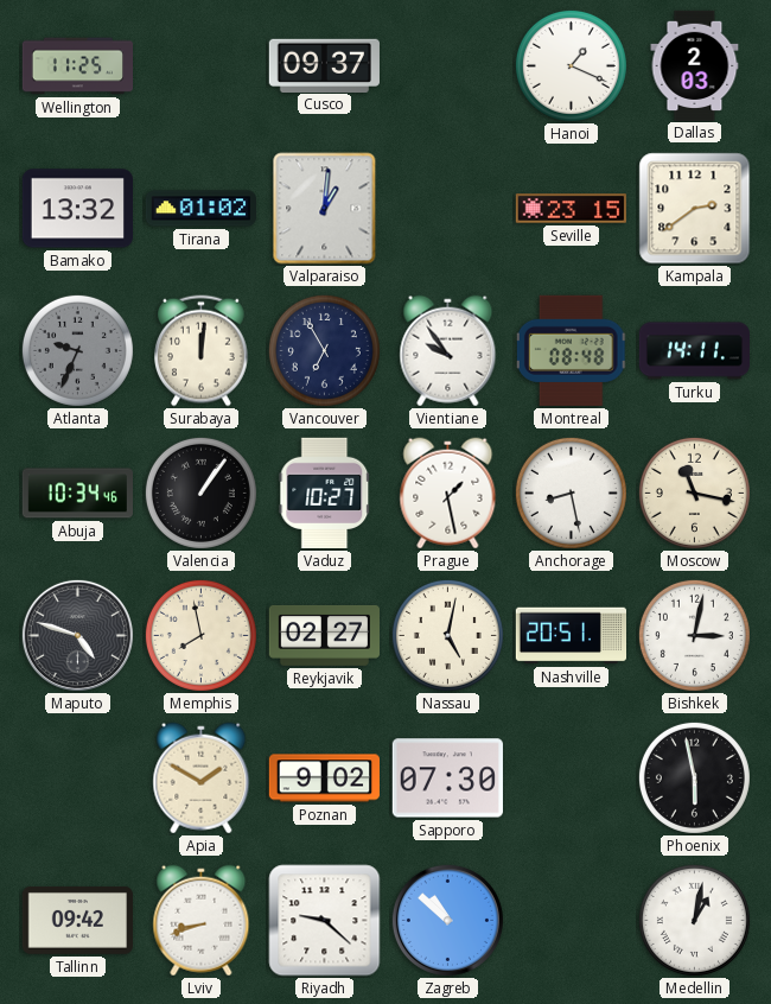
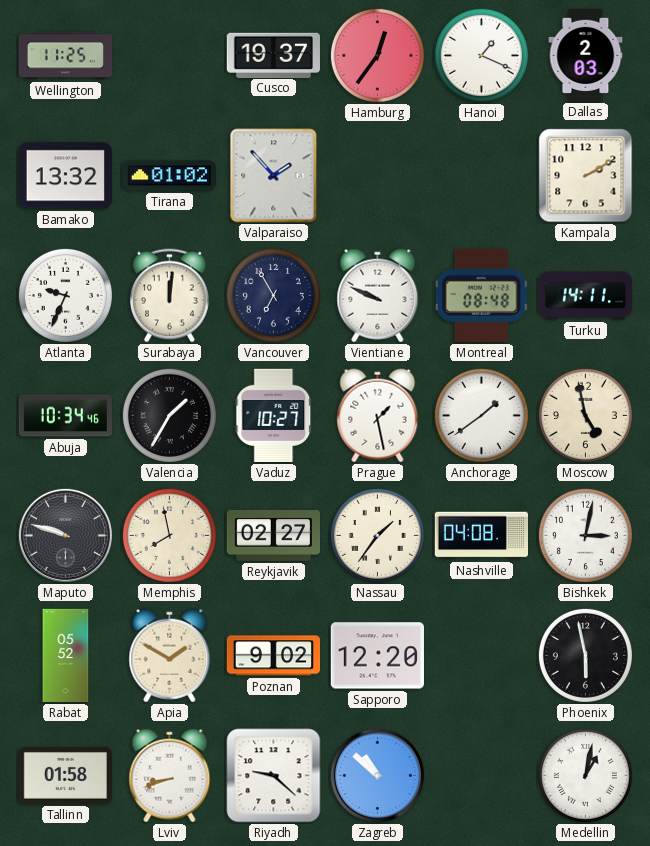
Cusco: 09:37 -> 19:37 (273, 55)
Hamburg: none -> 12:36 (377, 55)
Valparaiso: 1:01 -> 1:53 (274, 176)
Seville: 23:15 -> none (571, 209)
Kampala: 2:39 -> 2:10 (586, 176)
Atlanta dial: grey -> white (65, 295)
Vientiane: 9:54 -> 9:49 (378, 296)
Valencia: 1:06 -> 1:35 (169, 415)
Anchorage: 8:28 -> 1:39 (481, 415)
Moscow: 11:17 -> 4:58 (585, 415)
Maputo: 4:48 -> 9:48 (65, 535)
Nassau: 5:02 -> 1:36 (377, 535)
Nashville: 20:51 -> 04:08 (481, 536)
Rabat: none -> 05:52 (66, 656)
Sapporo: 07:30 -> 12:20 (377, 656)
Tallinn: 09:42 -> 01:58 (65, 775)
